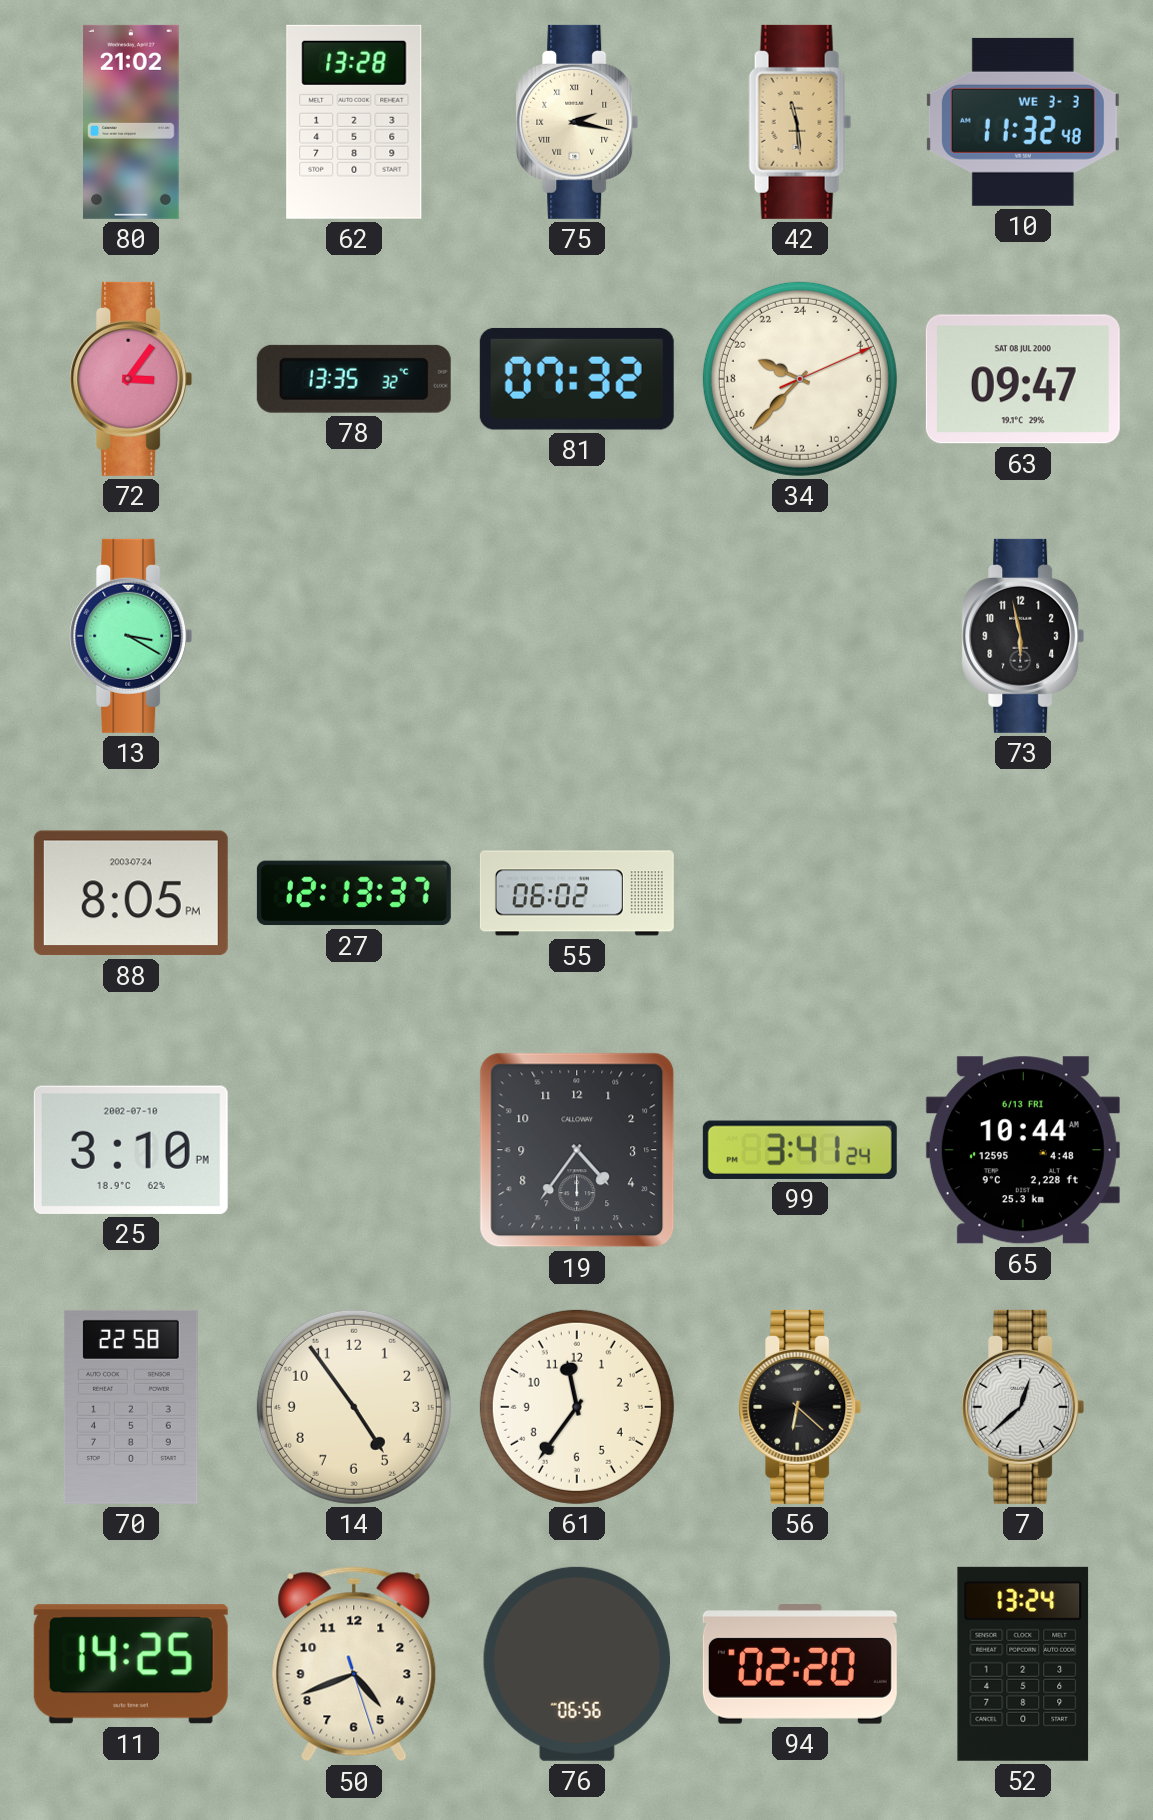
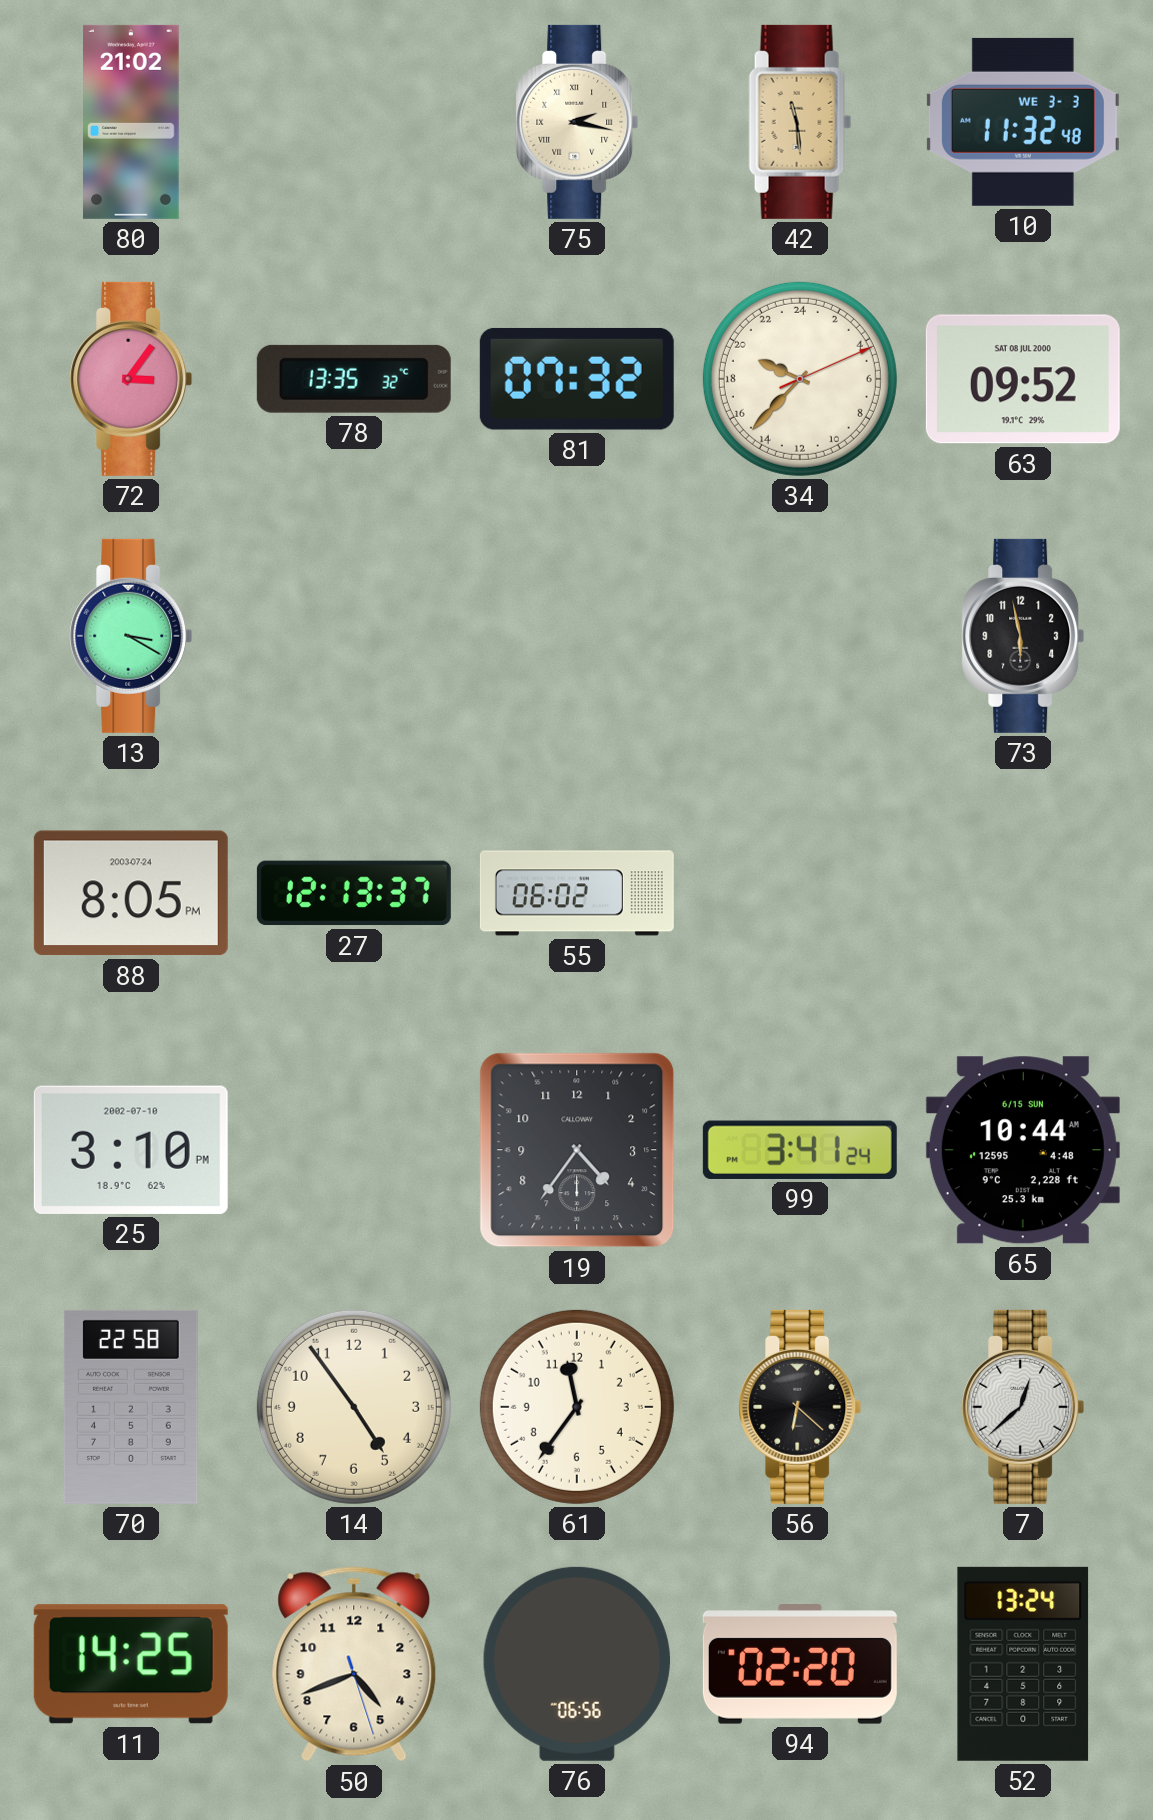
62: 13:28 -> none (354, 122)
63: 09:47 -> 09:52 (1023, 379)
65 date: 6/13 FRI -> 6/15 SUN (1023, 1150)
